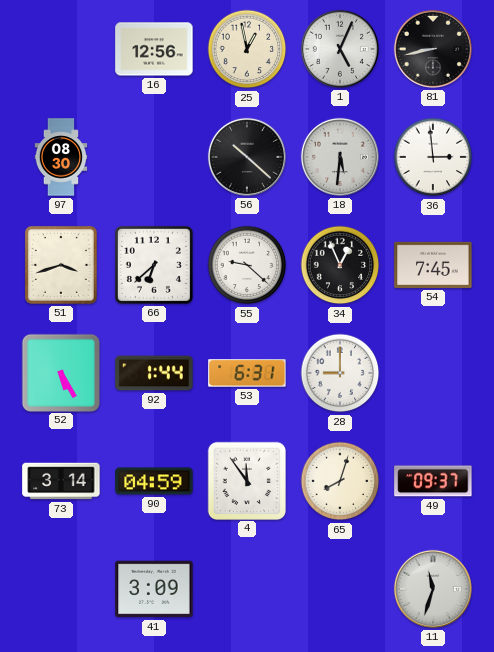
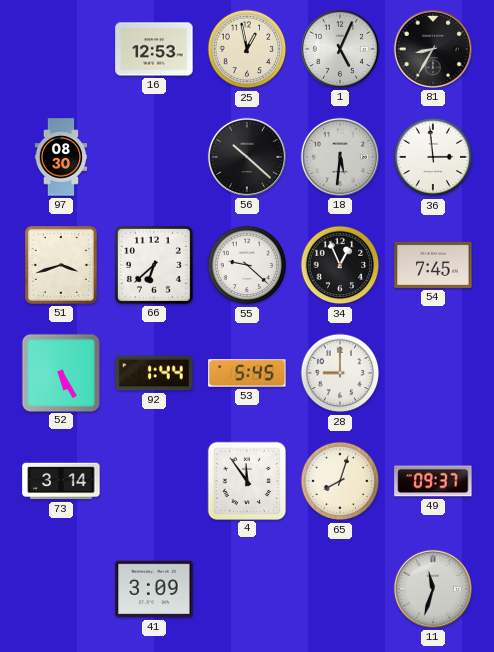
16: 12:56 -> 12:53 (154, 49)
81: 8:43 -> 8:35 (433, 49)
53: 6:31 -> 5:45 (247, 373)
90: 04:59 -> none (154, 481)
